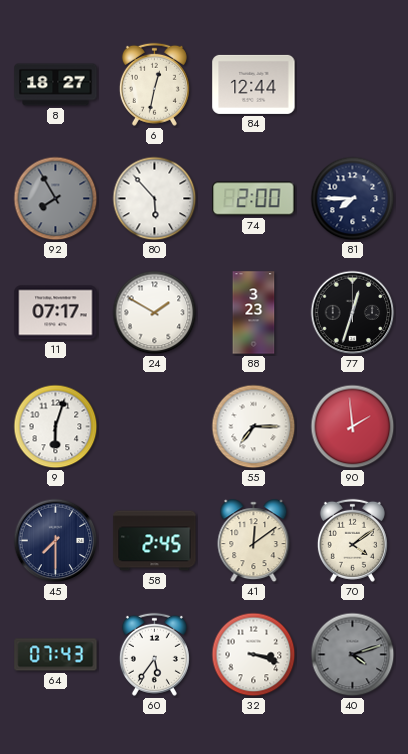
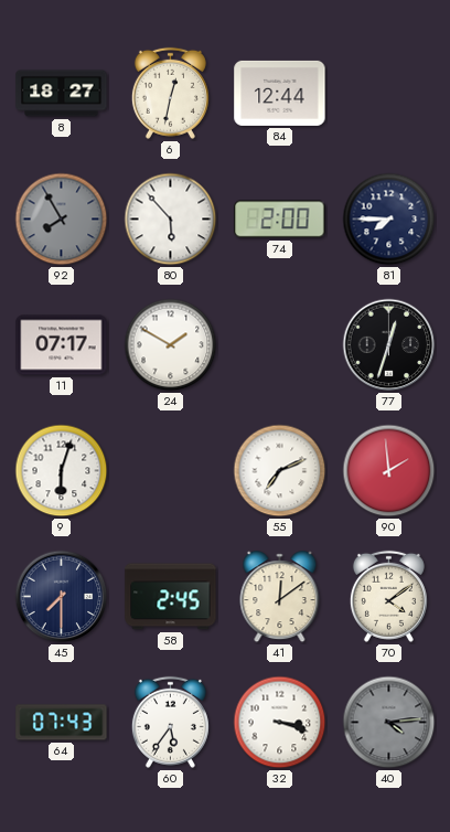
88: 3:23 -> none (254, 313)
55: 7:15 -> 7:11 (280, 471)
40: 4:12 -> 4:14 (389, 723)
